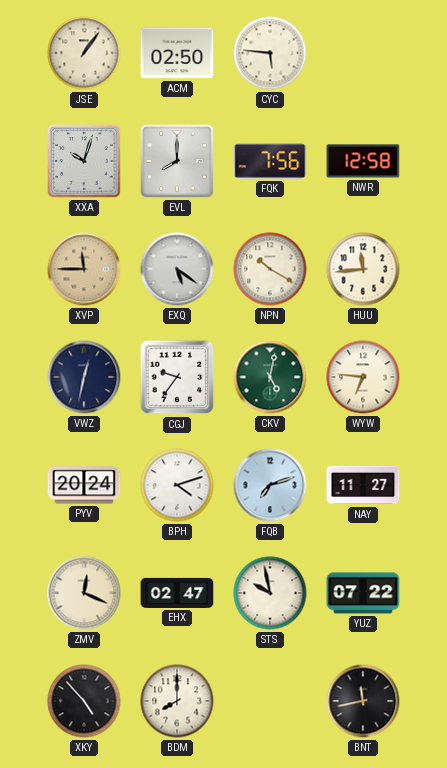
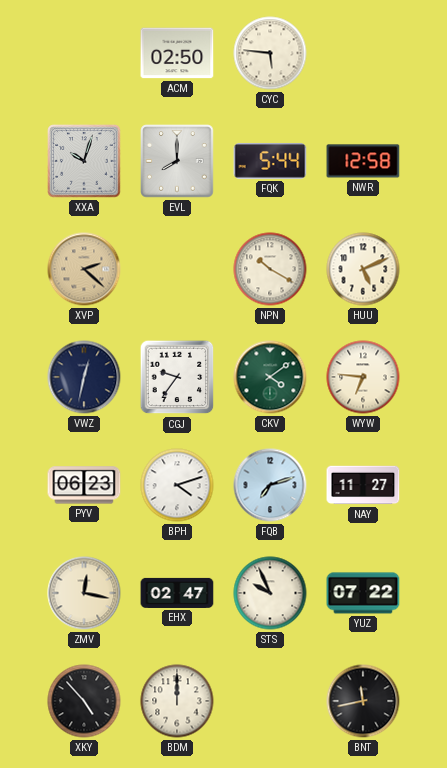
JSE: 1:06 -> none (84, 53)
FQK: 7:56 -> 5:44 (270, 161)
XVP: 11:45 -> 2:22 (84, 269)
EXQ: 5:21 -> none (177, 269)
HUU: 11:44 -> 5:11 (363, 269)
CKV: 5:02 -> 4:09 (270, 377)
PYV: 20:24 -> 06:23 (84, 485)
ZMV: 12:19 -> 12:17 (84, 593)
STS: 9:58 -> 9:56 (270, 593)
BDM: 8:00 -> 12:00 (177, 701)
